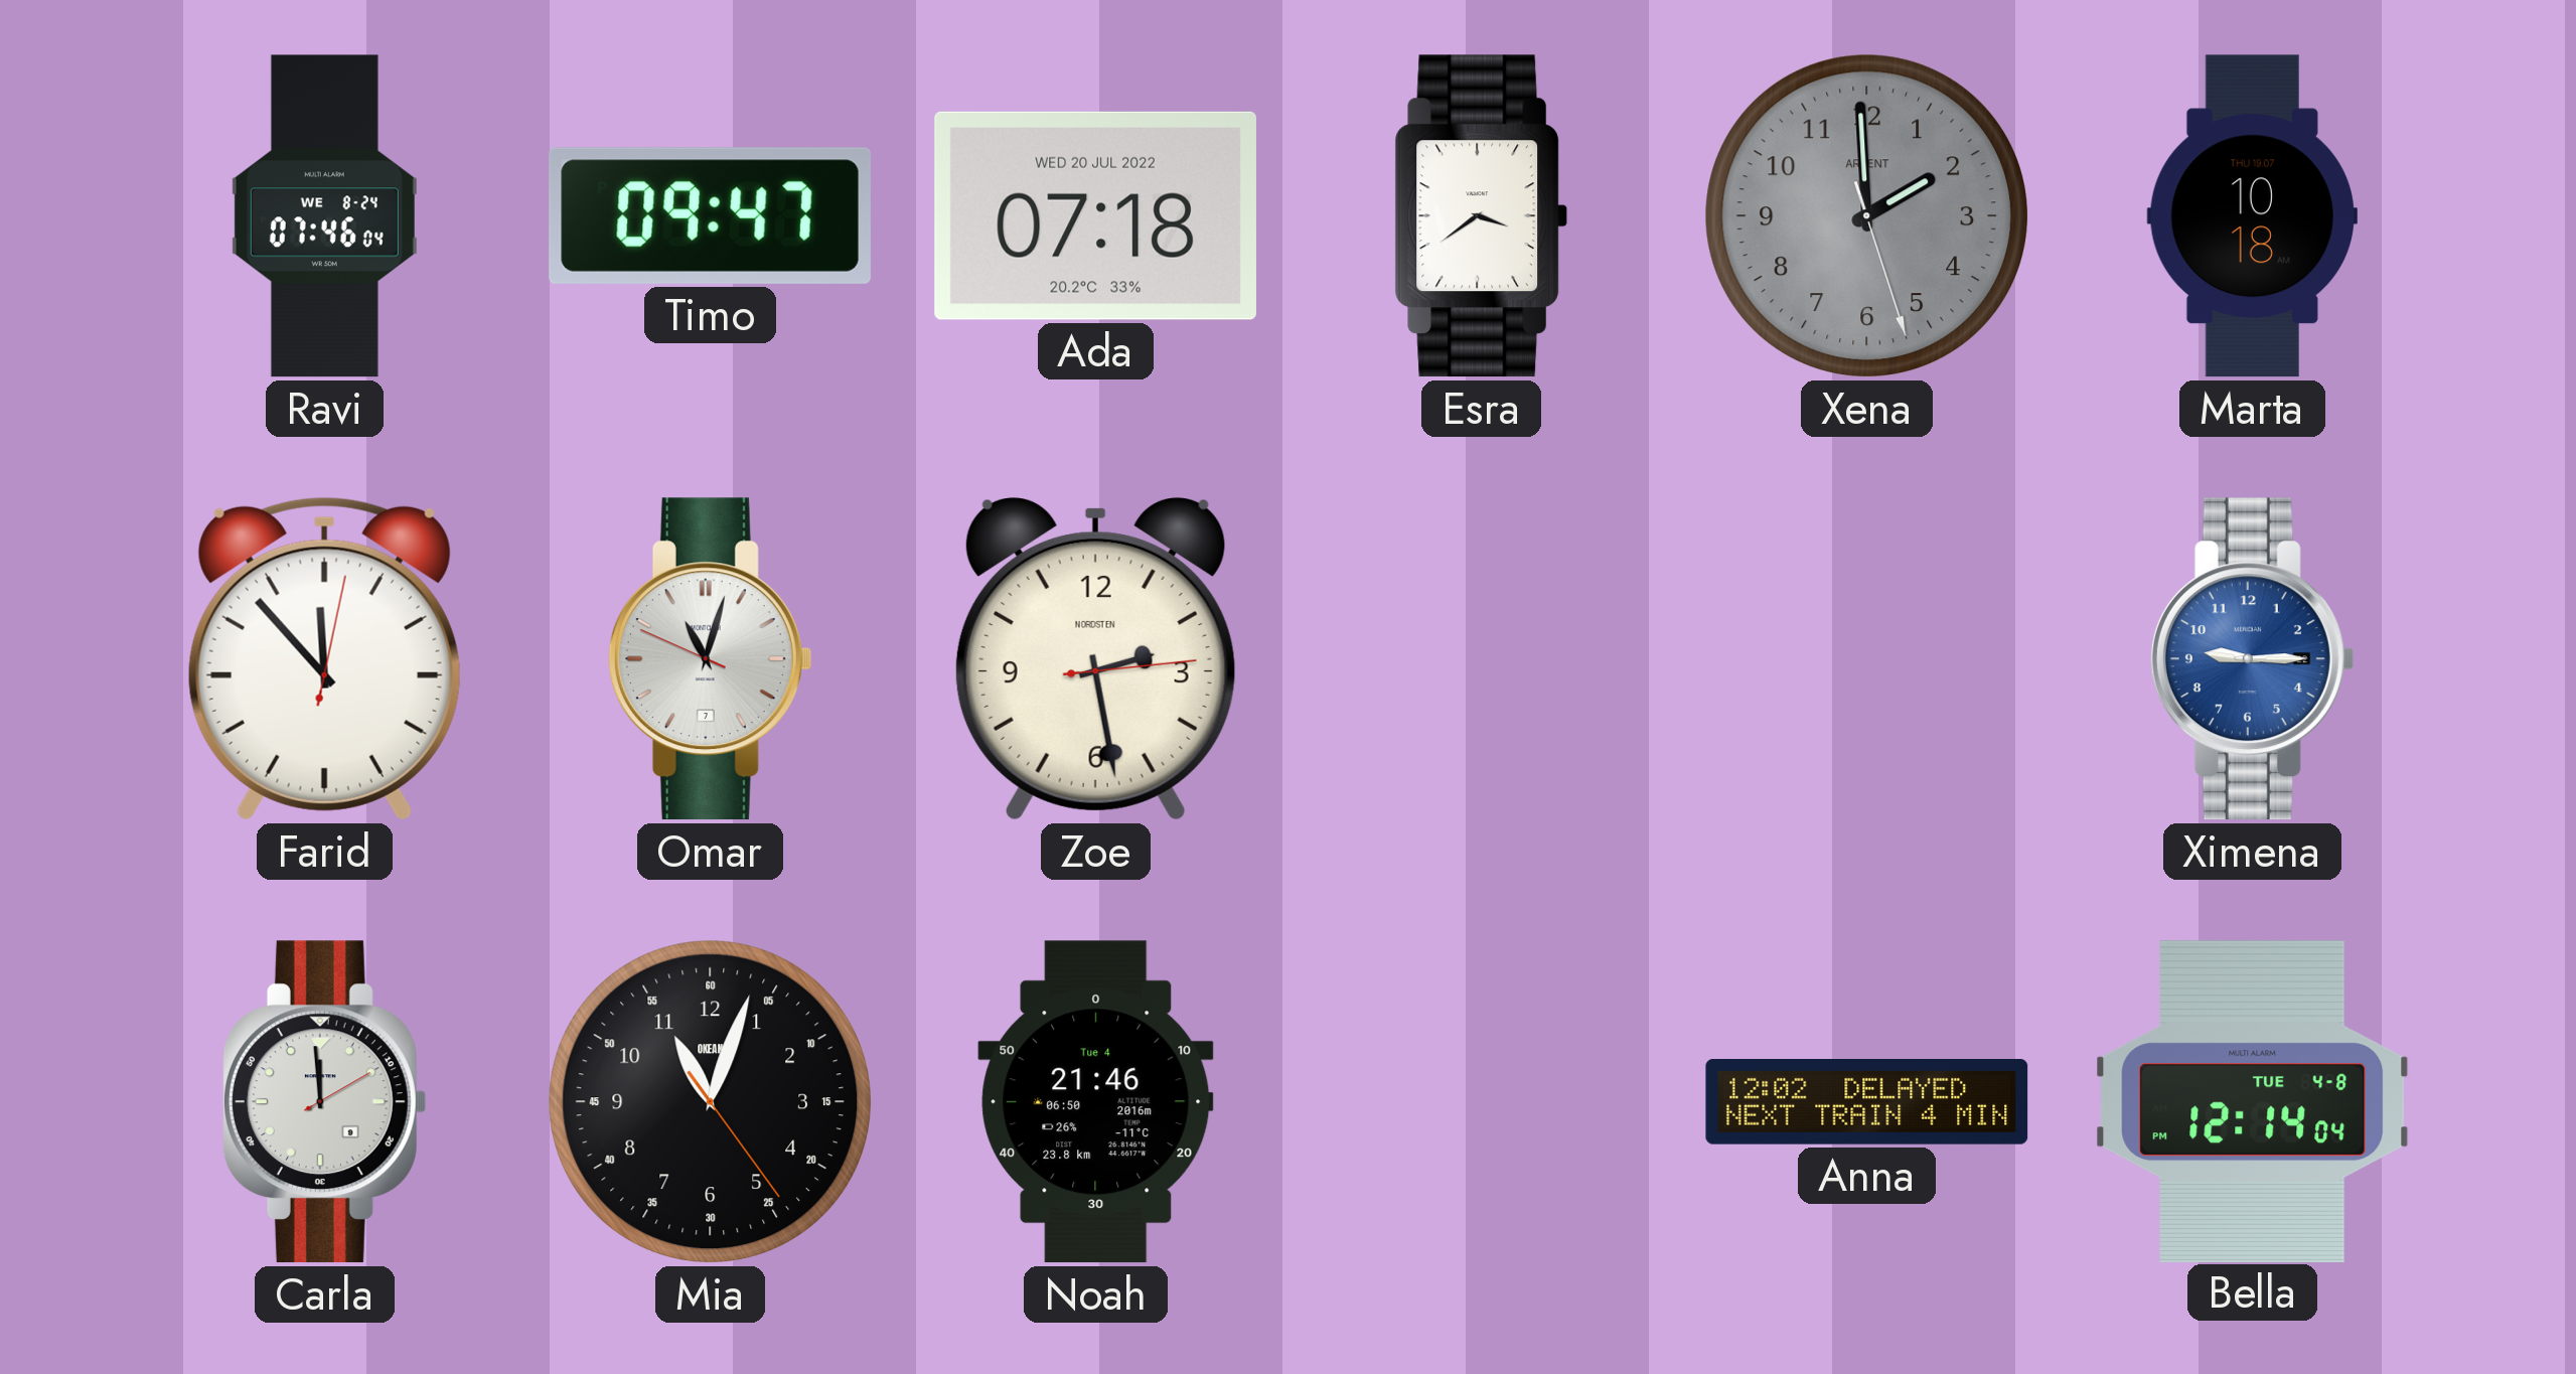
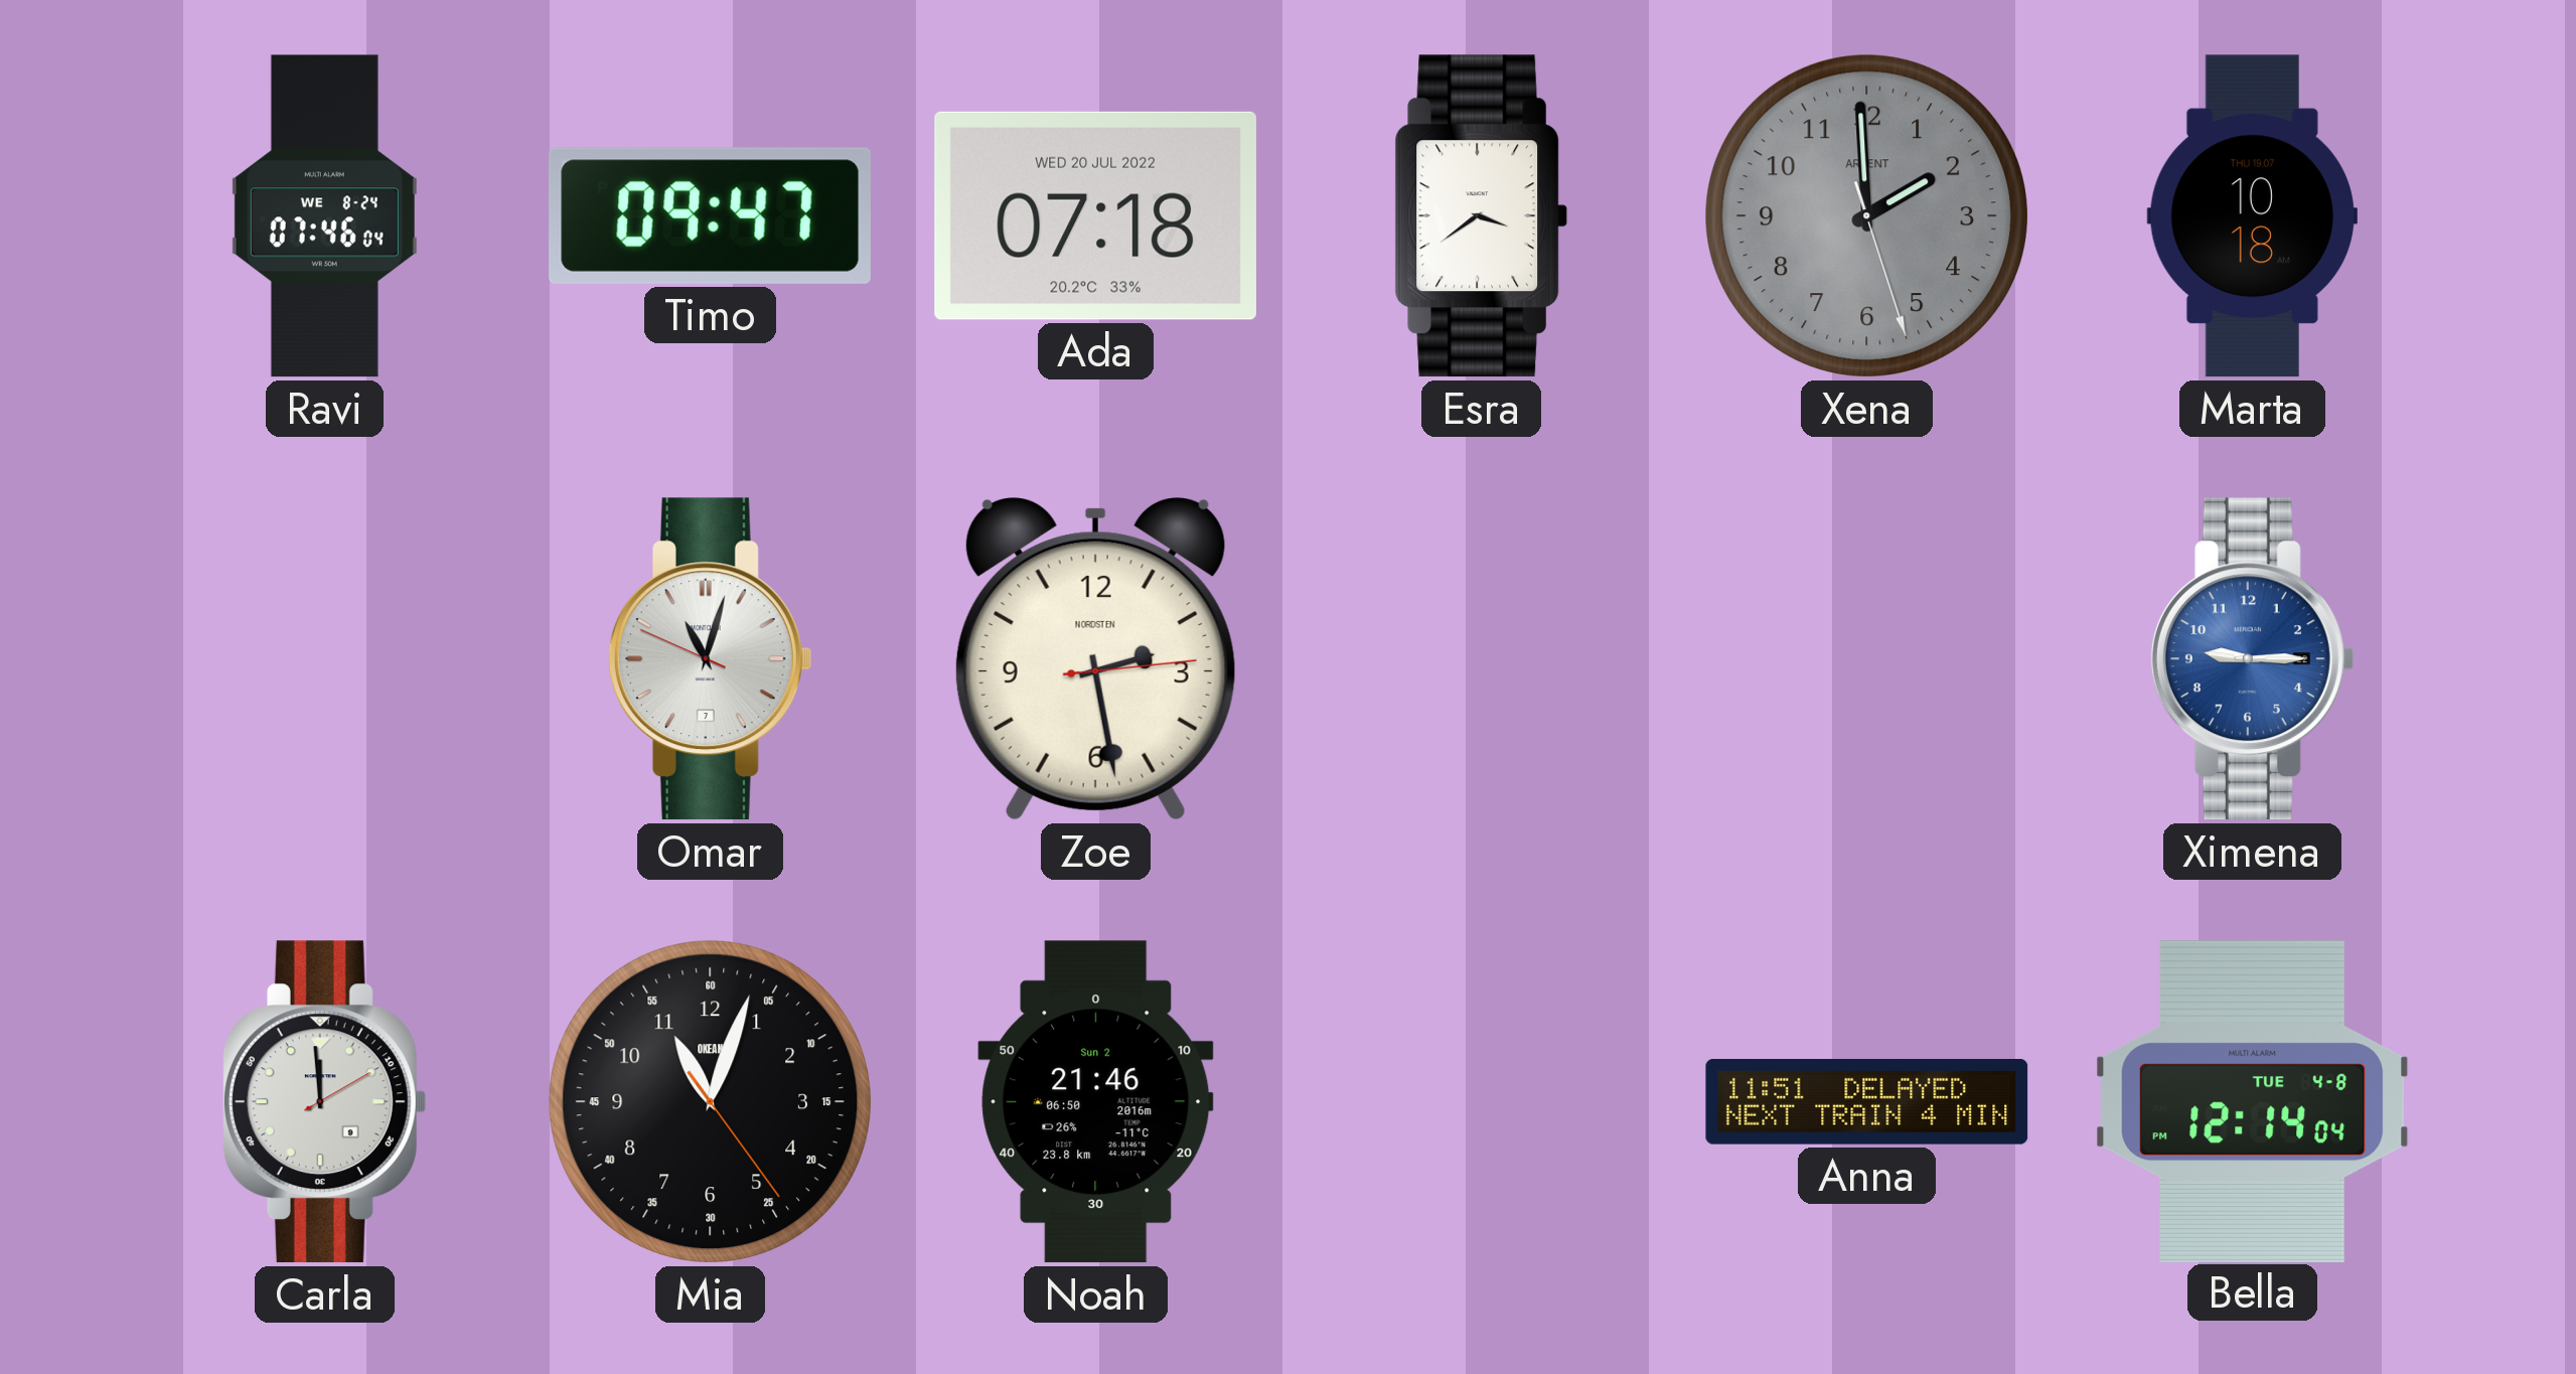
Farid: 11:53 -> none (324, 658)
Noah date: Tue 4 -> Sun 2 (1096, 1102)
Anna: 12:02 -> 11:51 (1867, 1102)
